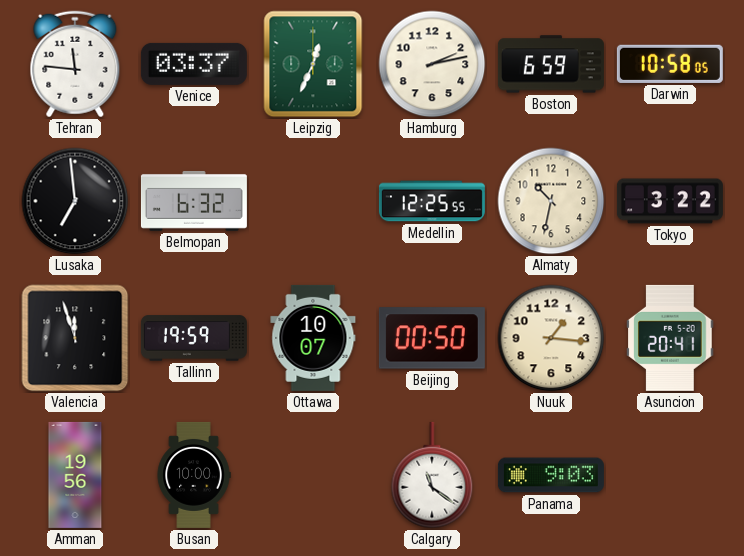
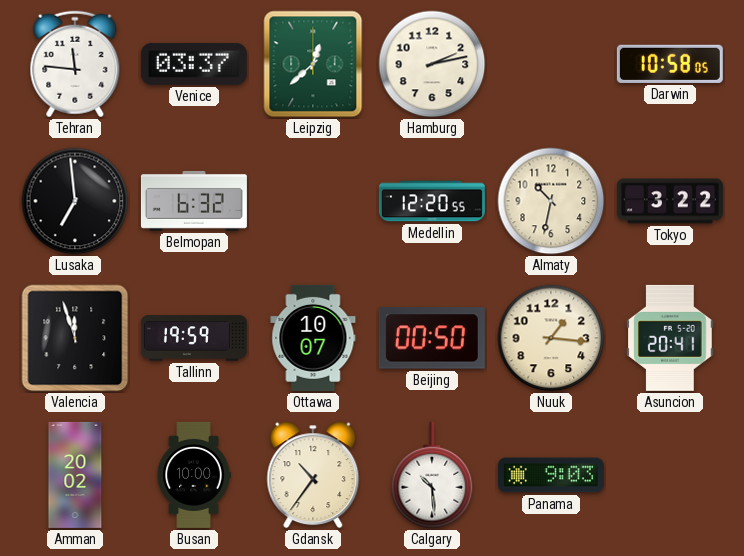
Leipzig: 12:34 -> 12:38 (313, 64)
Boston: 6:59 -> none (551, 64)
Medellin: 12:25 -> 12:20 (432, 201)
Amman: 19:56 -> 20:02 (75, 475)
Gdansk: none -> 10:36 (313, 475)
Calgary: 11:21 -> 10:29 (432, 475)
